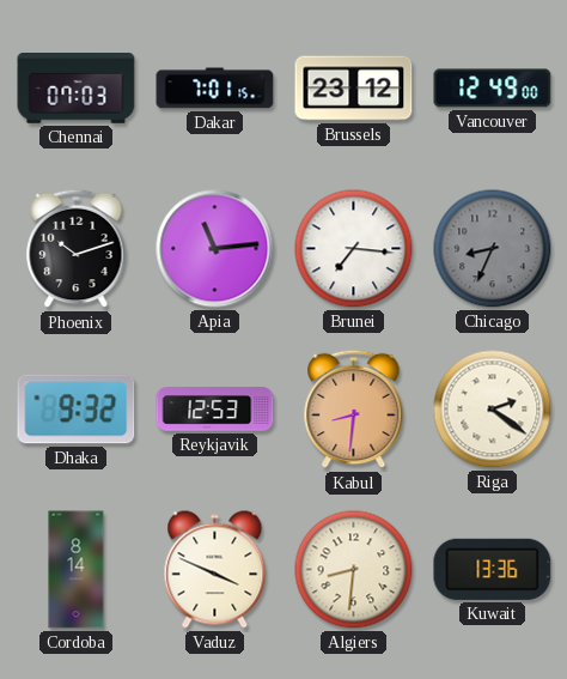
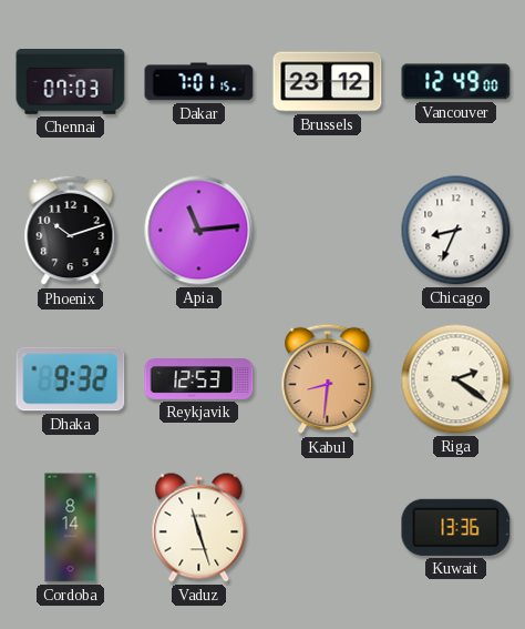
Brunei: 7:16 -> none (354, 249)
Chicago dial: grey -> white (456, 231)
Vaduz: 3:49 -> 11:27 (199, 528)
Algiers: 8:31 -> none (354, 570)
